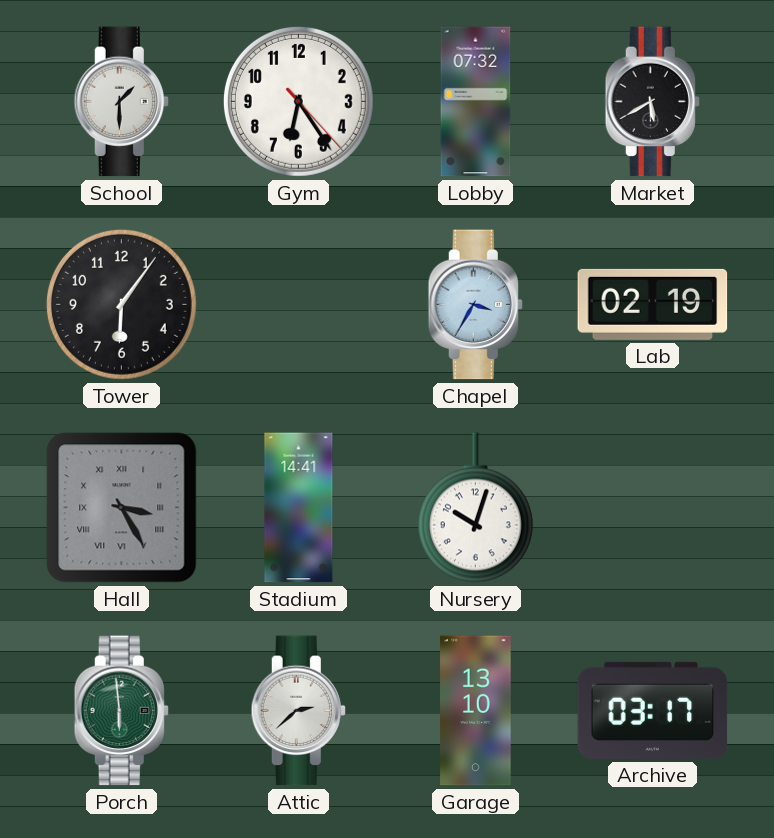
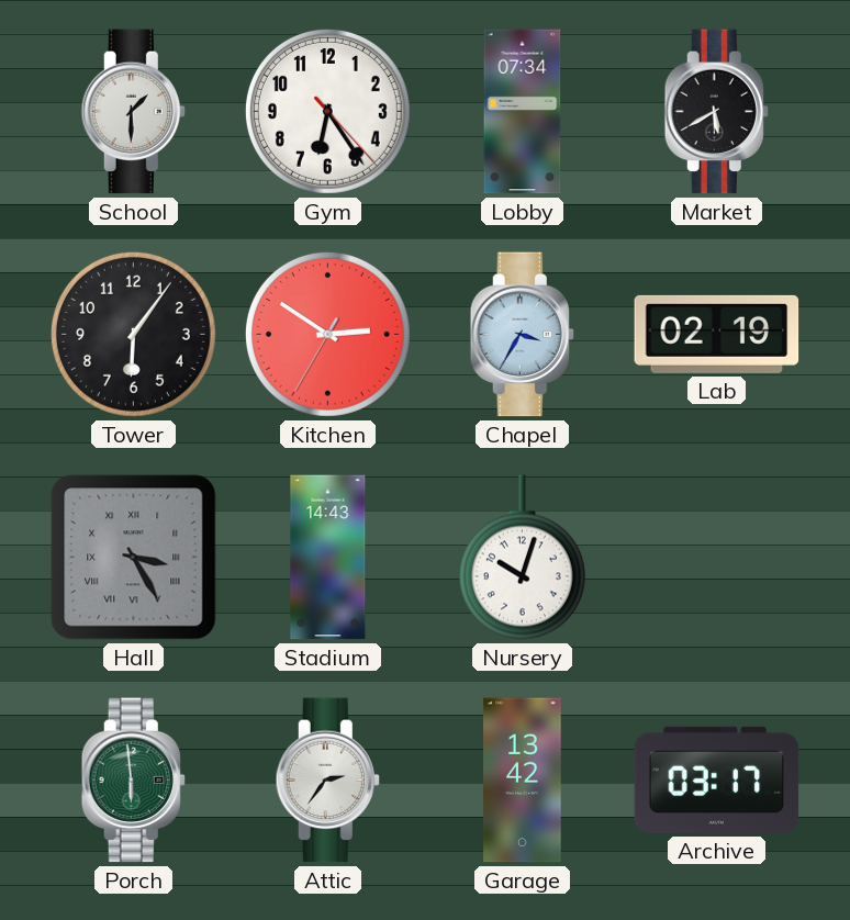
Lobby: 07:32 -> 07:34 (523, 112)
Kitchen: none -> 2:50 (327, 334)
Stadium: 14:41 -> 14:43 (328, 558)
Attic: 2:38 -> 2:36 (327, 781)
Garage: 13:10 -> 13:42 (523, 781)
